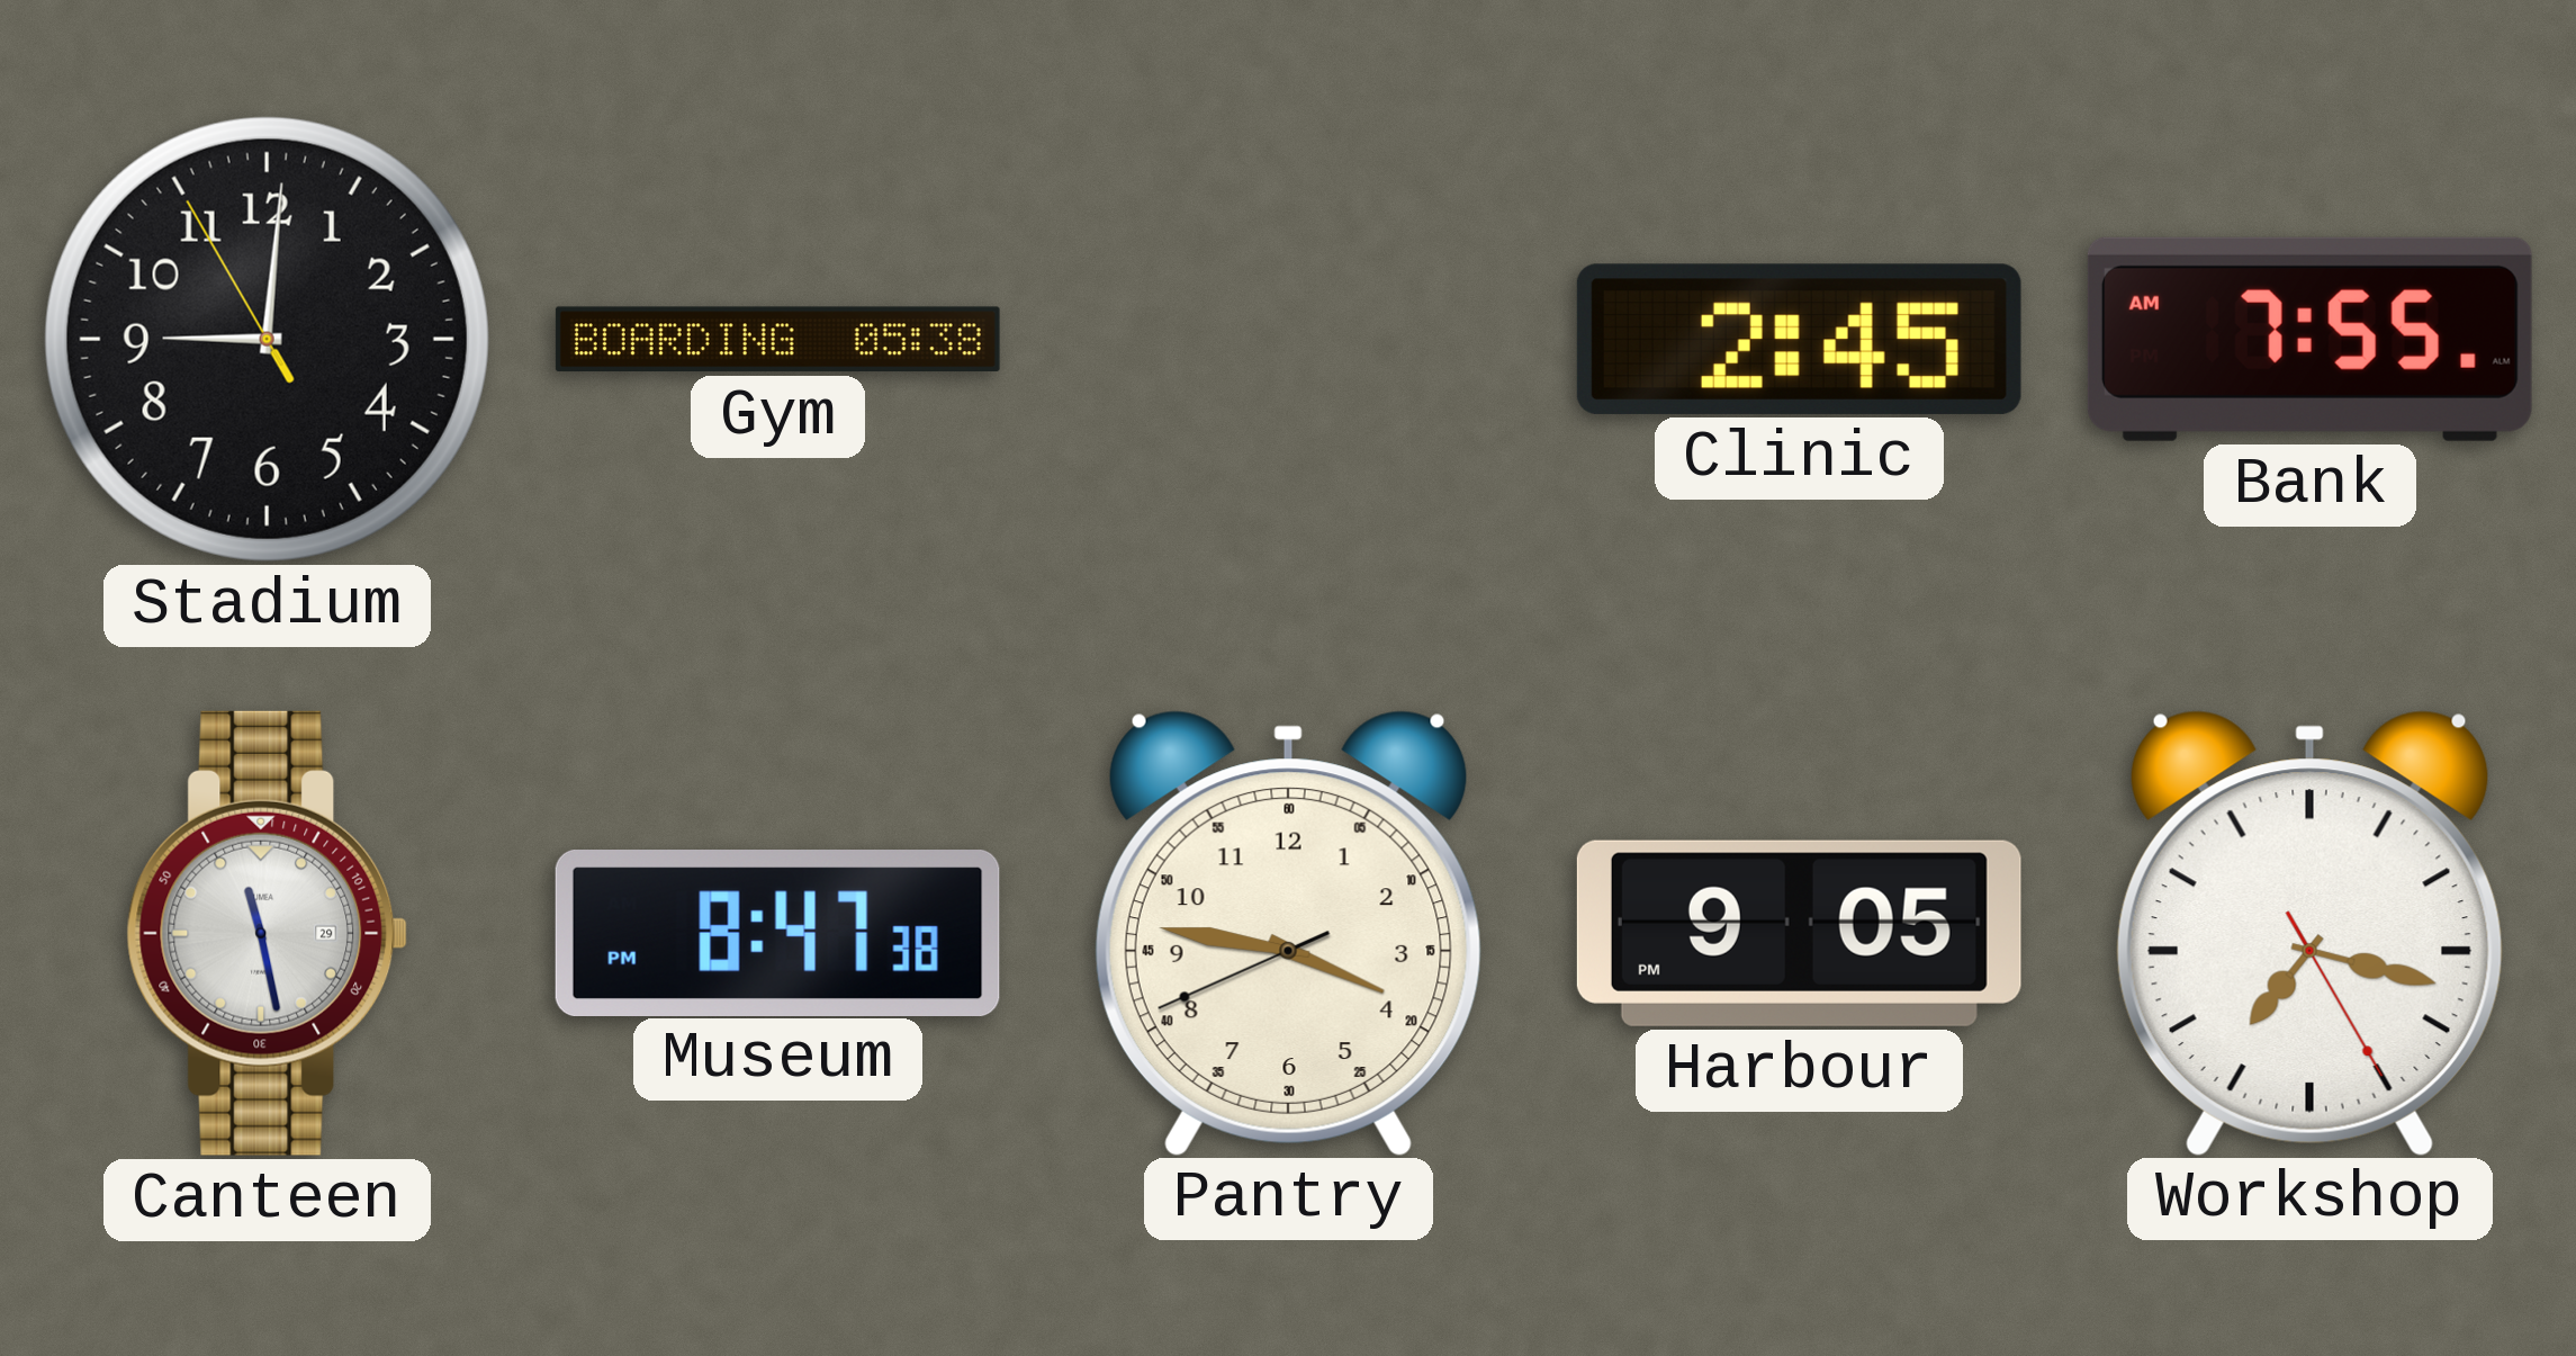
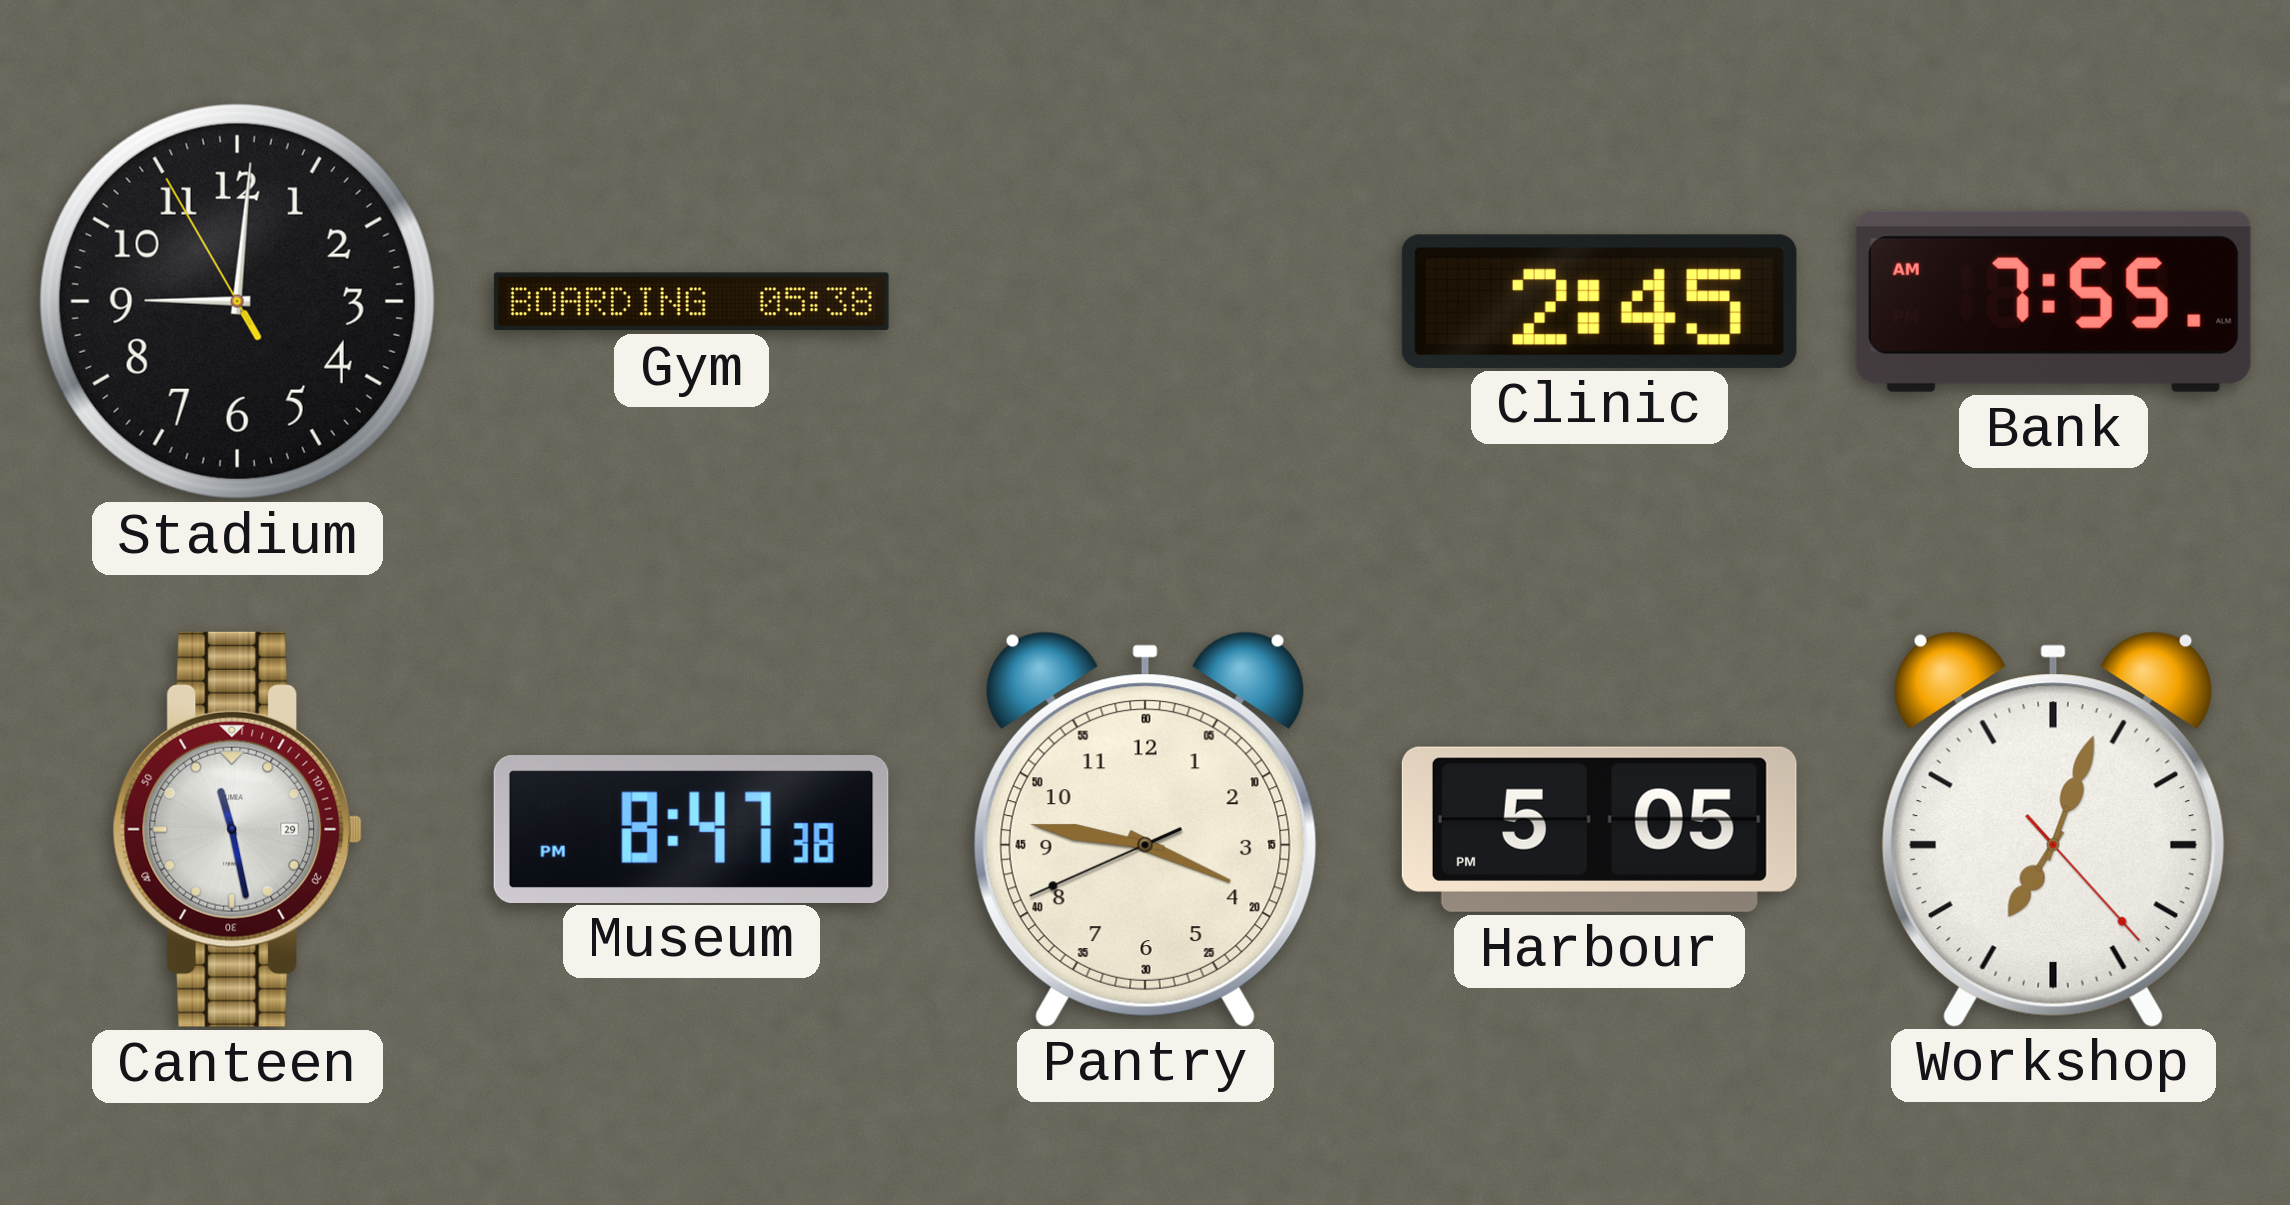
Harbour: 9:05 -> 5:05 (1599, 829)
Workshop: 7:17 -> 7:03 (2053, 829)
